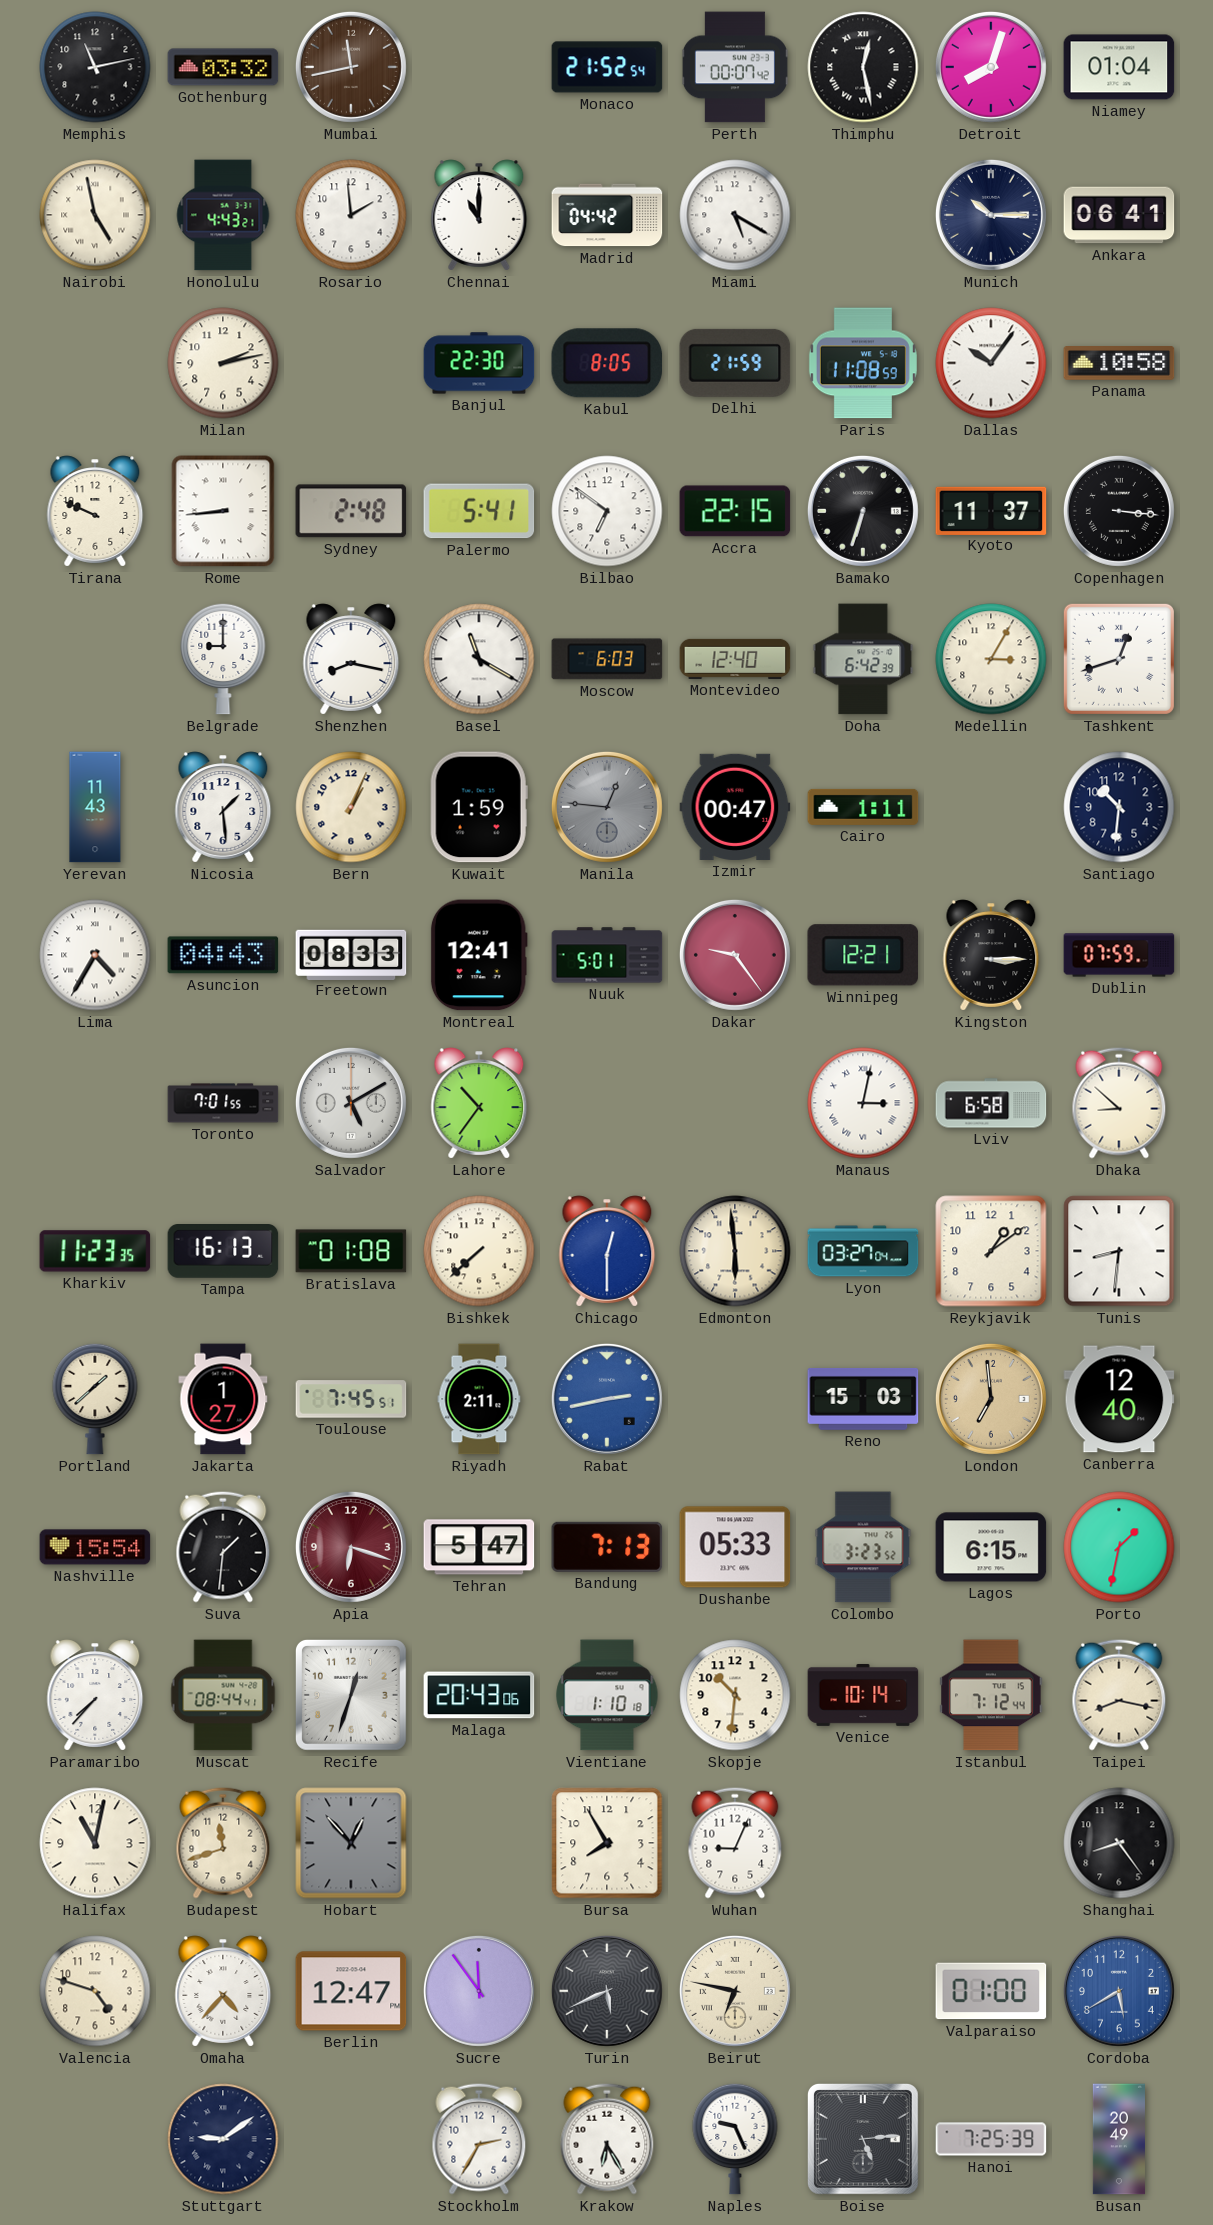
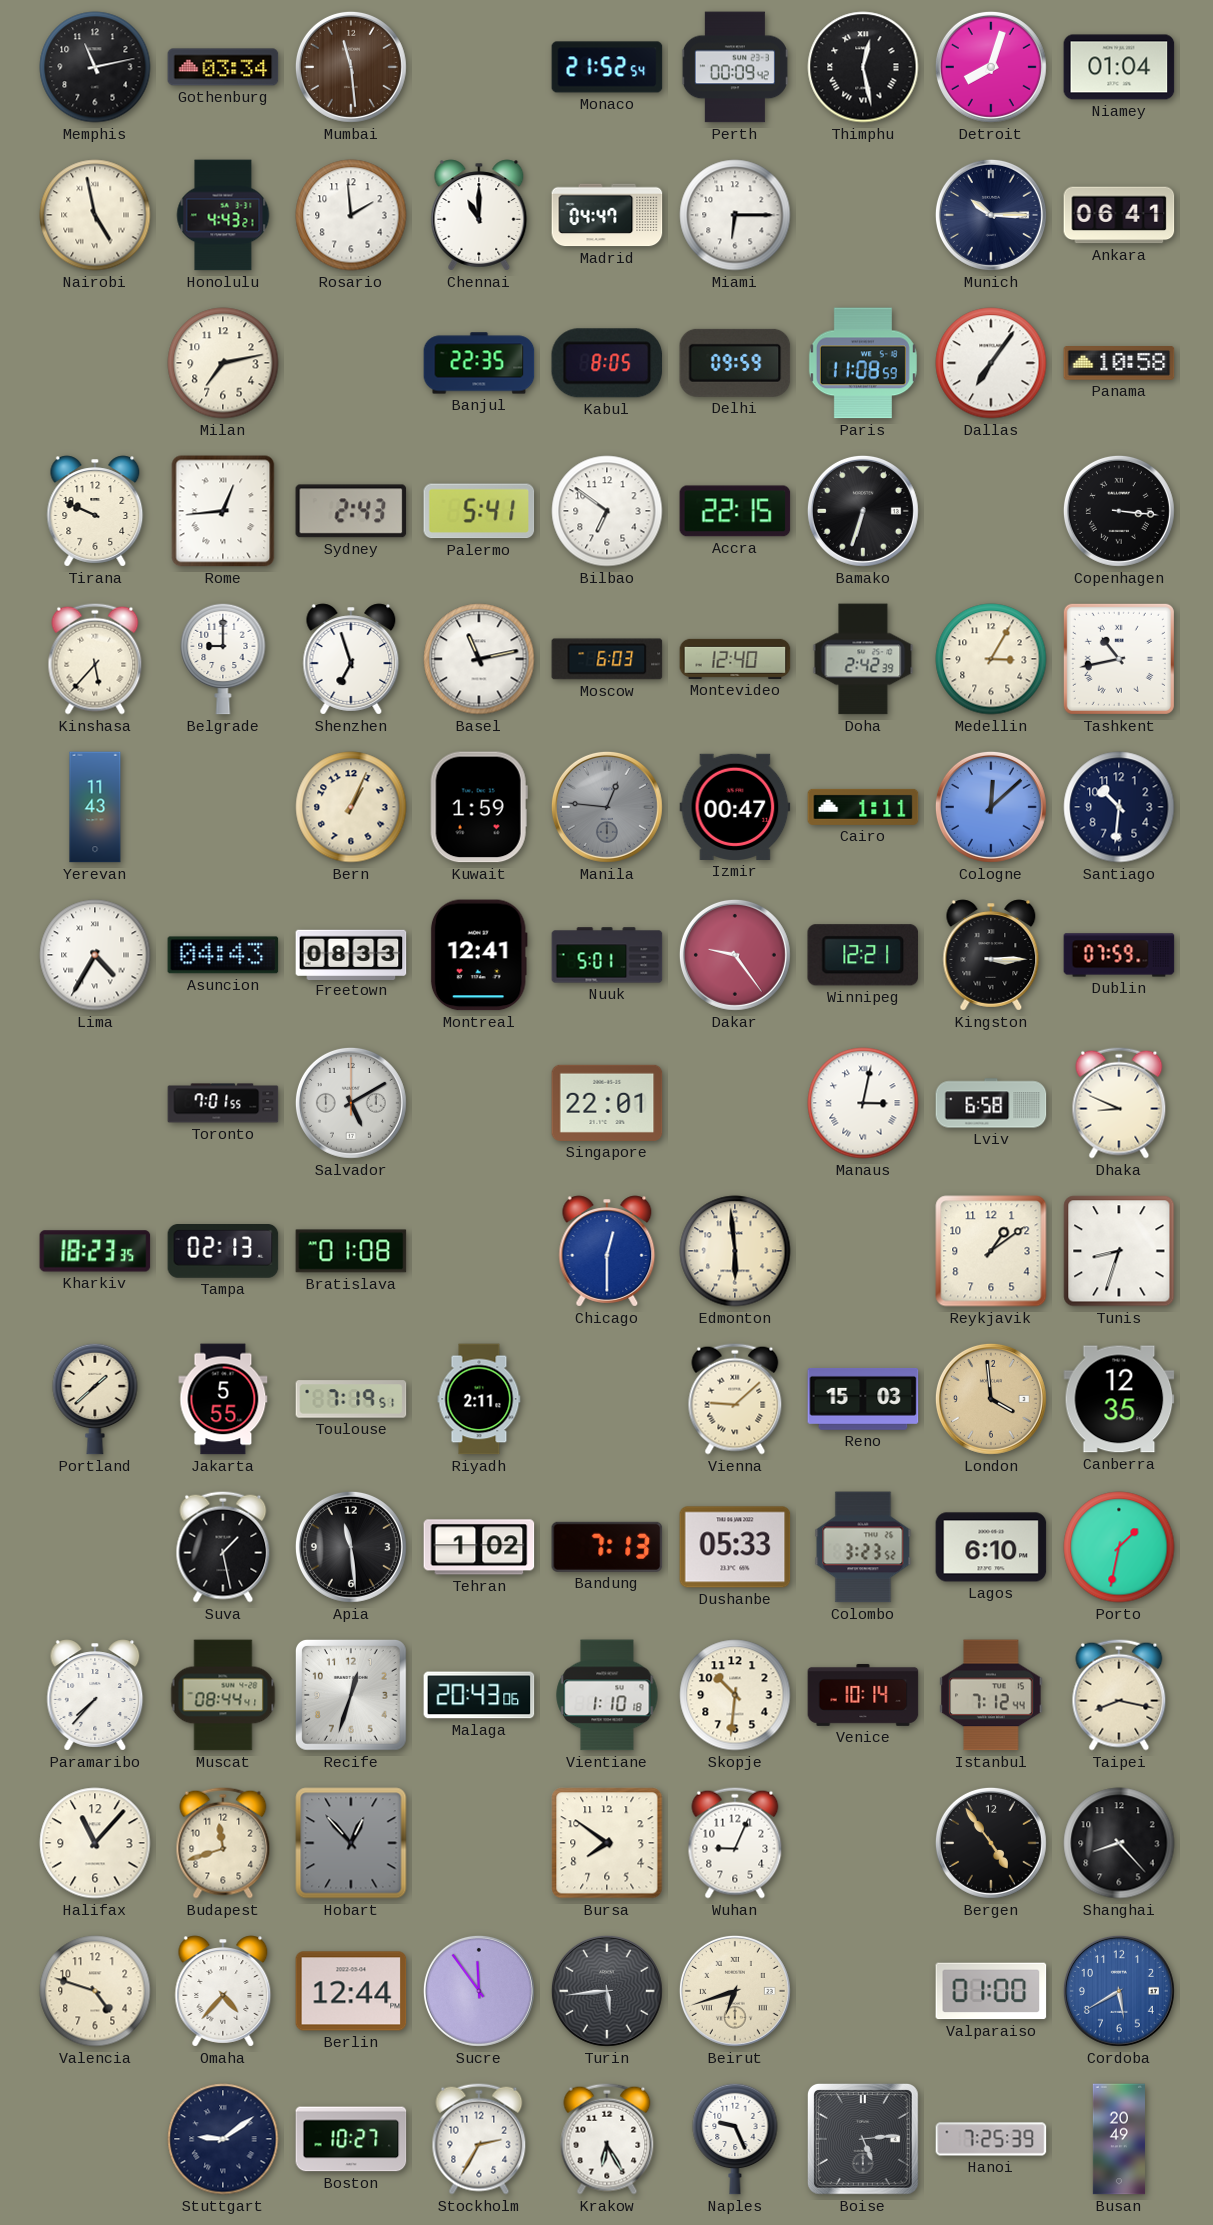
Gothenburg: 03:32 -> 03:34 (223, 67)
Mumbai: 11:43 -> 11:29 (351, 67)
Perth: 00:07 -> 00:09 (735, 67)
Madrid: 04:42 -> 04:47 (607, 215)
Miami: 5:20 -> 6:15 (735, 215)
Milan: 2:13 -> 7:13 (223, 363)
Banjul: 22:30 -> 22:35 (479, 363)
Delhi: 21:59 -> 09:59 (735, 363)
Dallas: 10:06 -> 7:06 (991, 363)
Rome: 8:44 -> 12:44 (223, 511)
Sydney: 2:48 -> 2:43 (351, 511)
Kyoto: 11:37 -> none (991, 510)
Kinshasa: none -> 5:37 (95, 659)
Shenzhen: 8:17 -> 6:57 (351, 659)
Basel: 11:20 -> 11:13 (479, 659)
Doha: 6:42 -> 2:42 (863, 659)
Tashkent: 12:42 -> 10:43 (1119, 659)
Nicosia: 1:29 -> none (223, 807)
Cologne: none -> 12:08 (991, 807)
Lahore: 10:36 -> none (479, 1103)
Singapore: none -> 22:01 (607, 1103)
Dhaka: 8:52 -> 8:49 (1119, 1103)
Kharkiv: 11:23 -> 18:23 (95, 1251)
Tampa: 16:13 -> 02:13 (223, 1252)
Bishkek: 7:38 -> none (479, 1251)
Lyon: 03:27 -> none (863, 1251)
Tunis: 8:31 -> 8:33 (1119, 1251)
Jakarta: 1:27 -> 5:55 (223, 1399)
Toulouse: 7:45 -> 7:19 (351, 1399)
Rabat: 2:43 -> none (607, 1399)
Vienna: none -> 9:08 (735, 1399)
London: 6:59 -> 3:59 (991, 1399)
Canberra: 12:40 -> 12:35 (1119, 1399)
Nashville: 15:54 -> none (95, 1547)
Suva: 1:31 -> 1:28 (223, 1547)
Apia: 6:18 -> 11:29 (351, 1547)
Apia dial: burgundy -> black (351, 1547)
Tehran: 5:47 -> 1:02 (479, 1547)
Lagos: 6:15 -> 6:10 (991, 1547)
Halifax: 11:02 -> 11:07 (95, 1843)
Bursa: 7:55 -> 7:51 (607, 1843)
Bergen: none -> 4:54 (991, 1843)
Shanghai: 8:24 -> 8:23 (1119, 1843)
Berlin: 12:47 -> 12:44 (351, 1991)
Turin: 5:41 -> 5:44 (607, 1991)
Beirut: 6:47 -> 6:42 (735, 1991)
Boston: none -> 10:27 (351, 2139)
